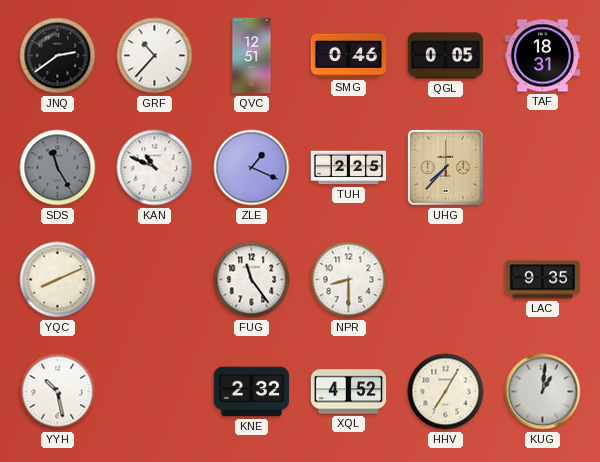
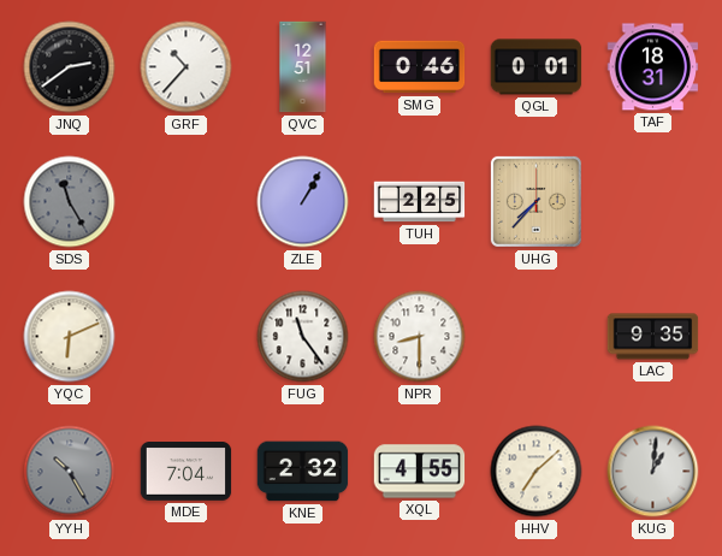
QGL: 0:05 -> 0:01 (537, 67)
KAN: 10:49 -> none (155, 168)
ZLE: 1:19 -> 1:05 (303, 202)
YQC: 8:11 -> 6:11 (70, 337)
YYH: 10:28 -> 10:25 (70, 472)
YYH dial: white -> grey (70, 472)
MDE: none -> 7:04 (187, 472)
XQL: 4:52 -> 4:55 (420, 472)
HHV: 7:05 -> 7:08 (537, 472)
